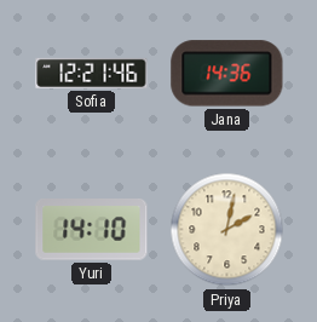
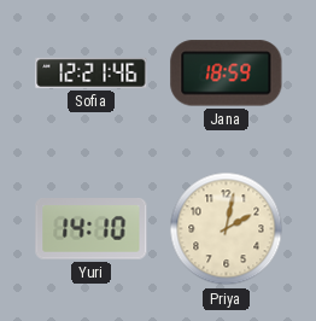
Jana: 14:36 -> 18:59 (227, 74)
